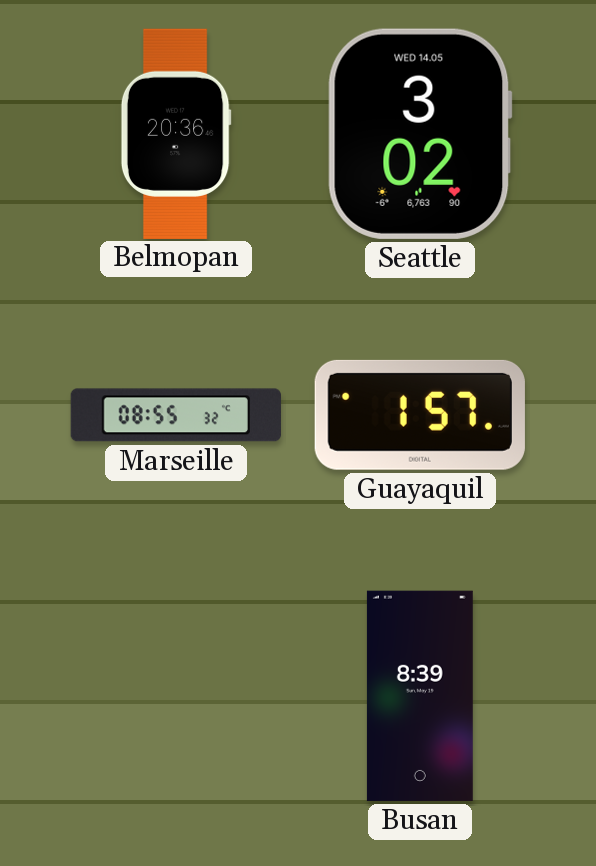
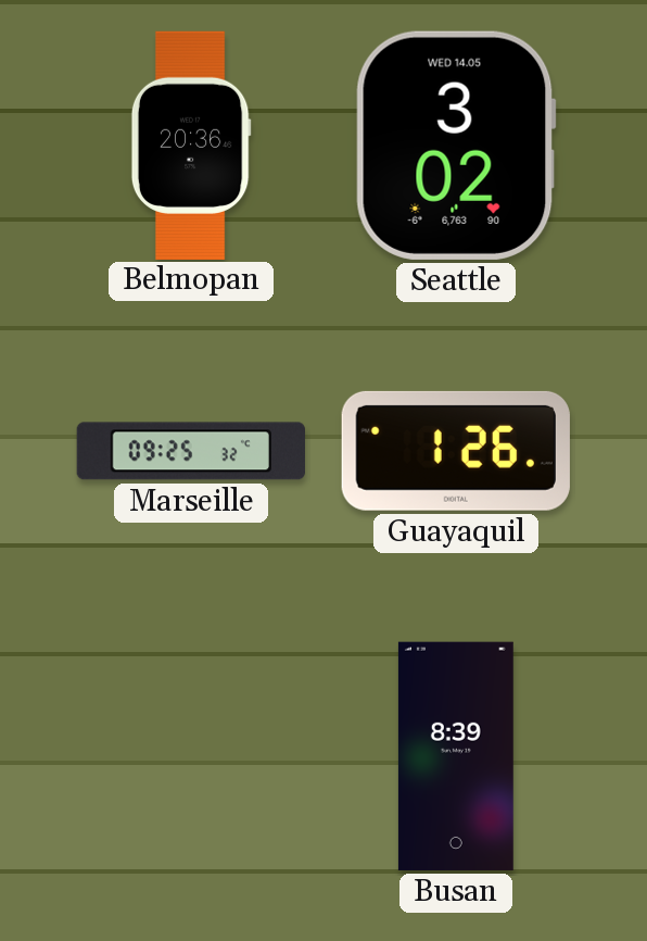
Marseille: 08:55 -> 09:25 (191, 451)
Guayaquil: 1:57 -> 1:26 (456, 451)
